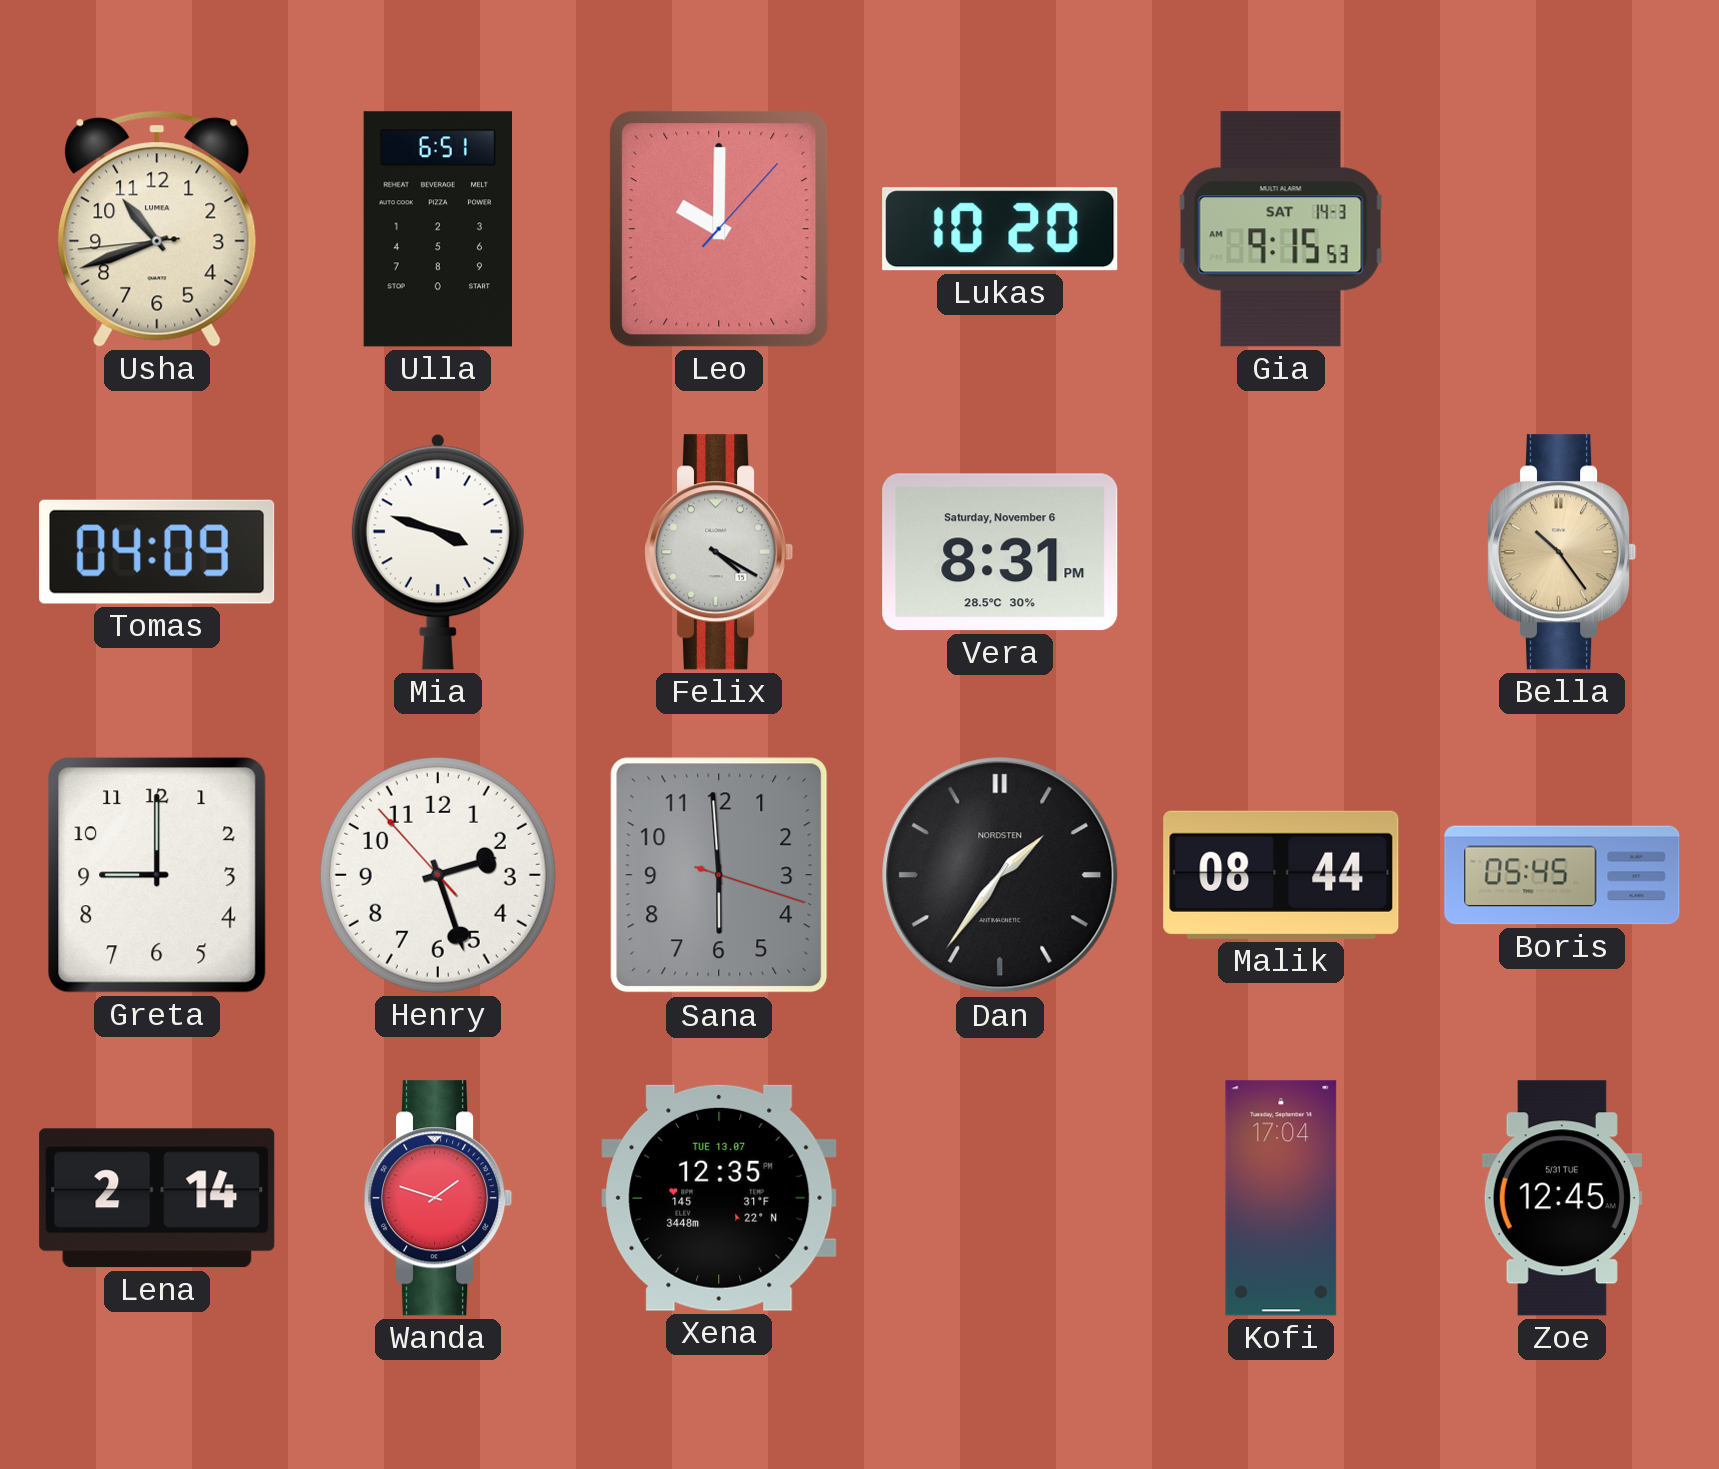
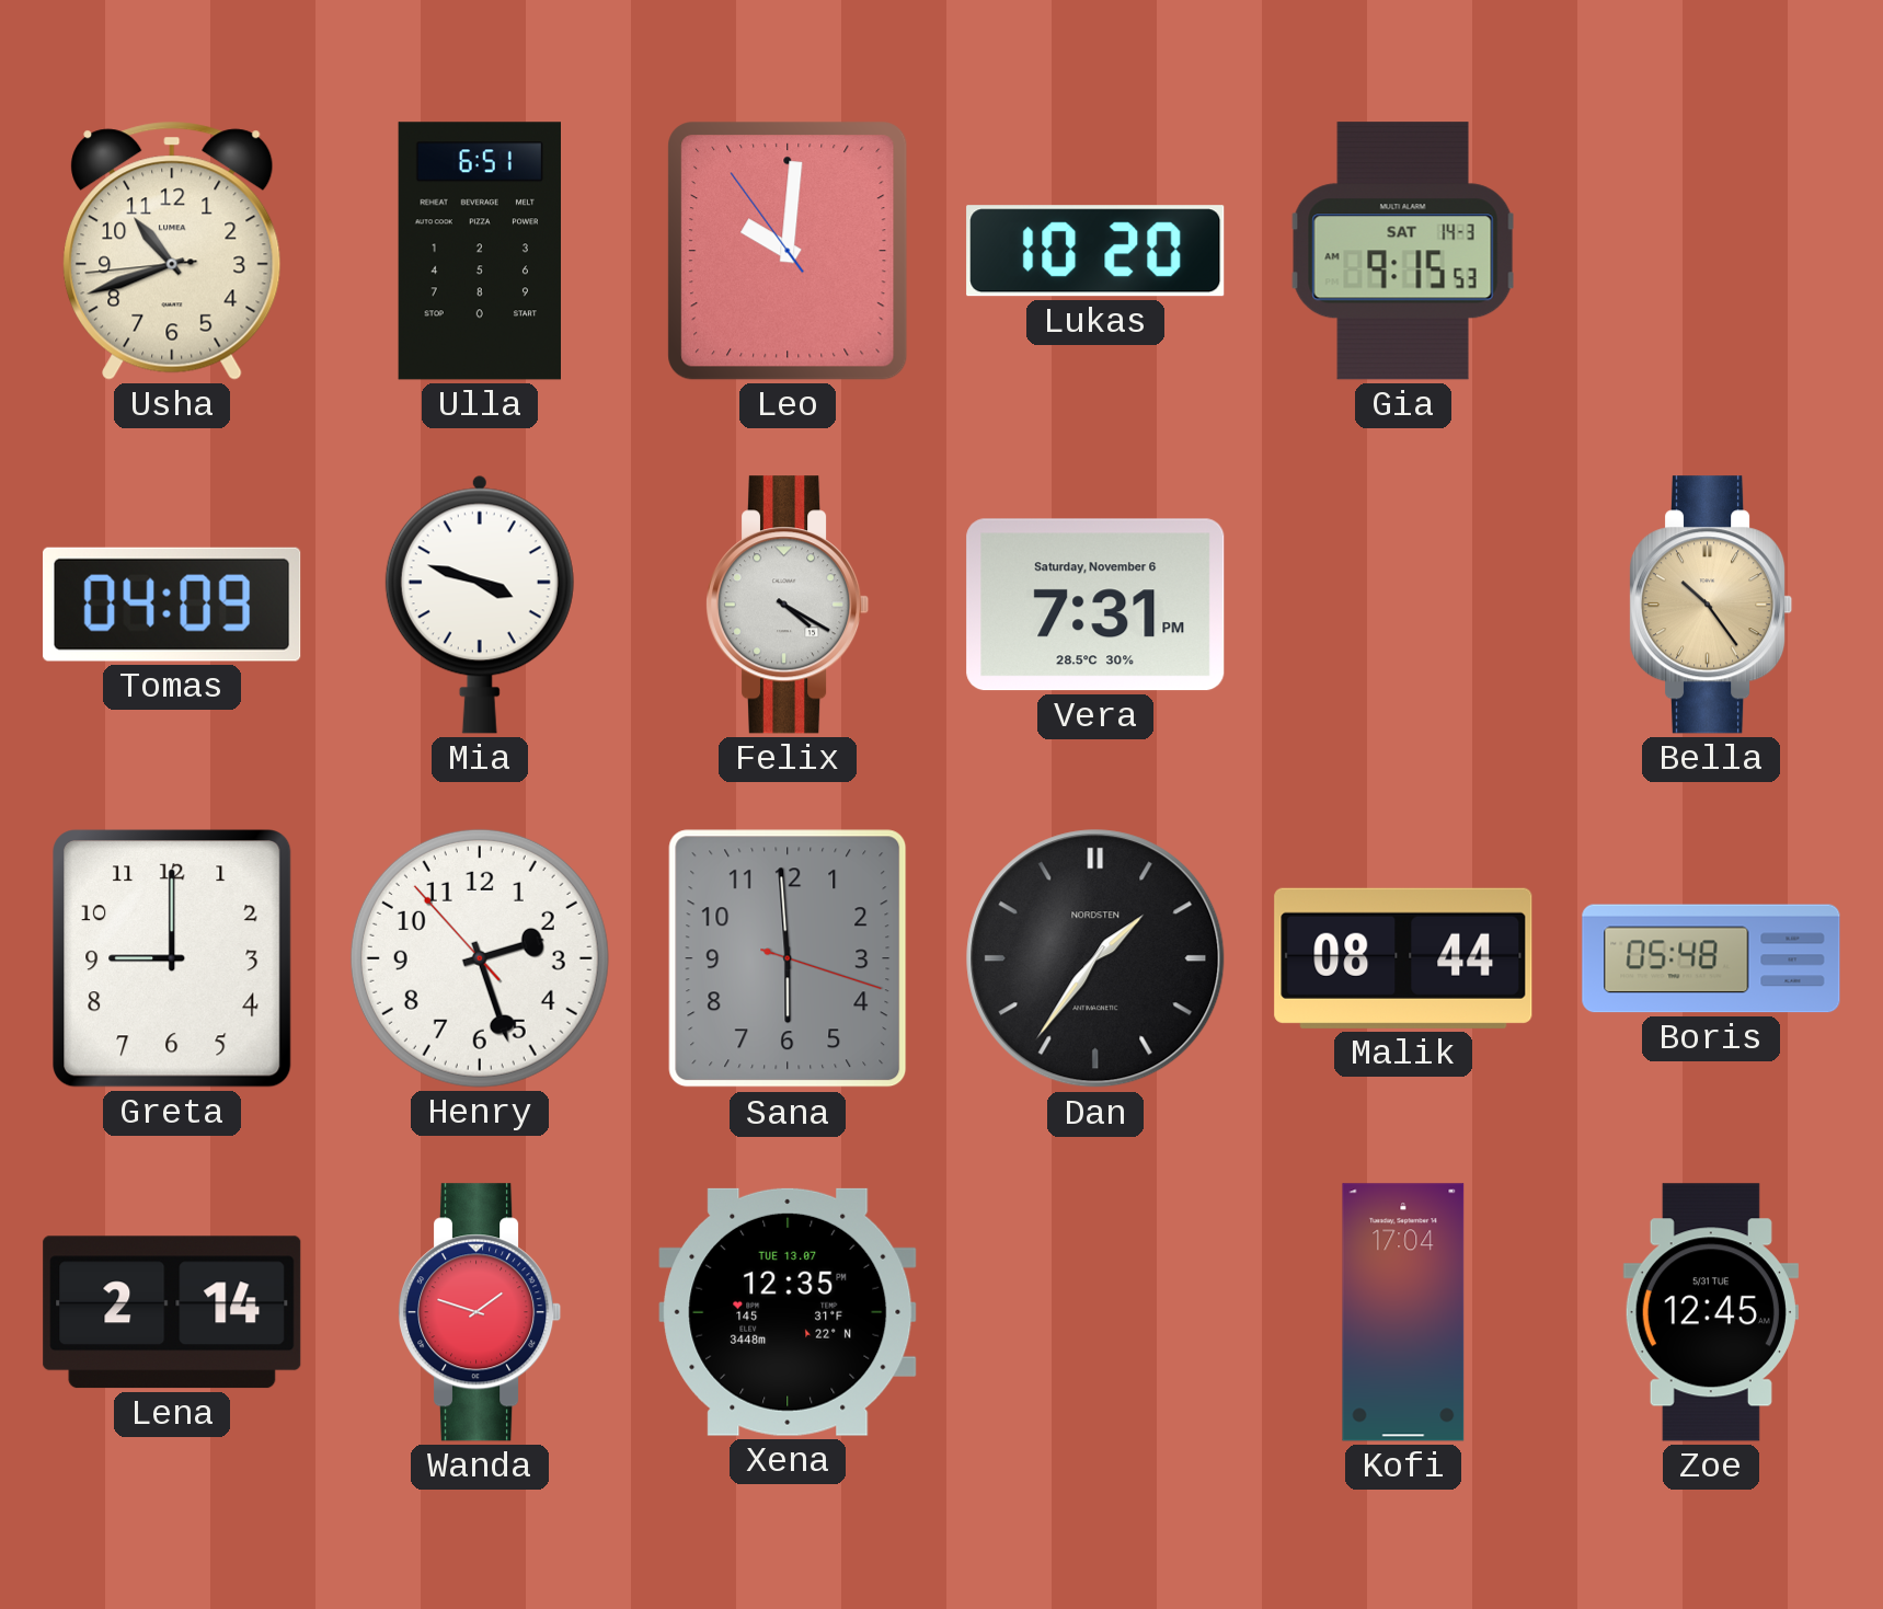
Leo: 10:00:07 -> 10:00:54 (788, 251)
Vera: 8:31 -> 7:31 (1095, 605)
Boris: 05:45 -> 05:48 (1711, 958)
